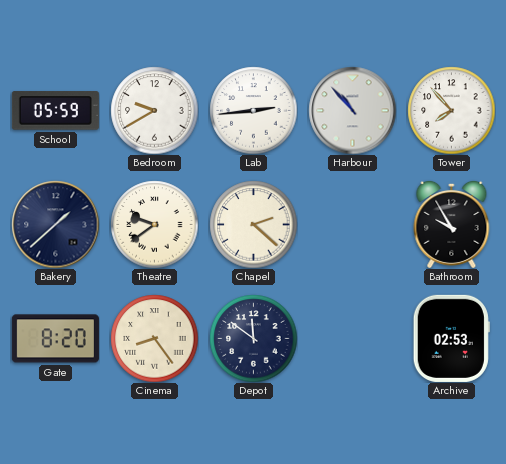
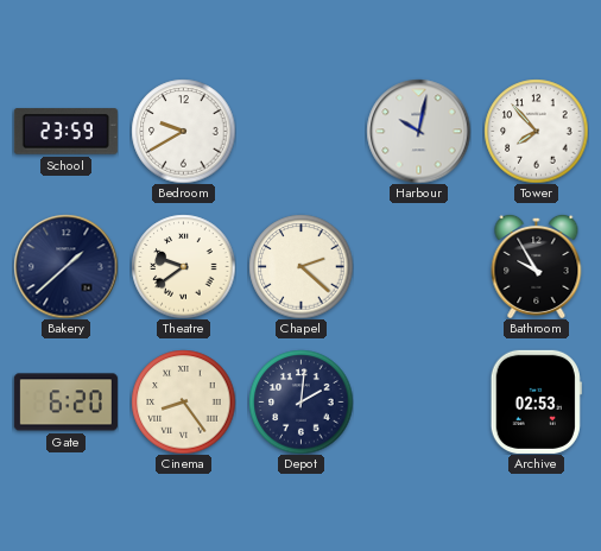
School: 05:59 -> 23:59 (65, 132)
Lab: 2:44 -> none (253, 110)
Harbour: 10:53 -> 10:02 (418, 131)
Gate: 8:20 -> 6:20 (65, 403)
Depot: 11:51 -> 2:01 (300, 401)
